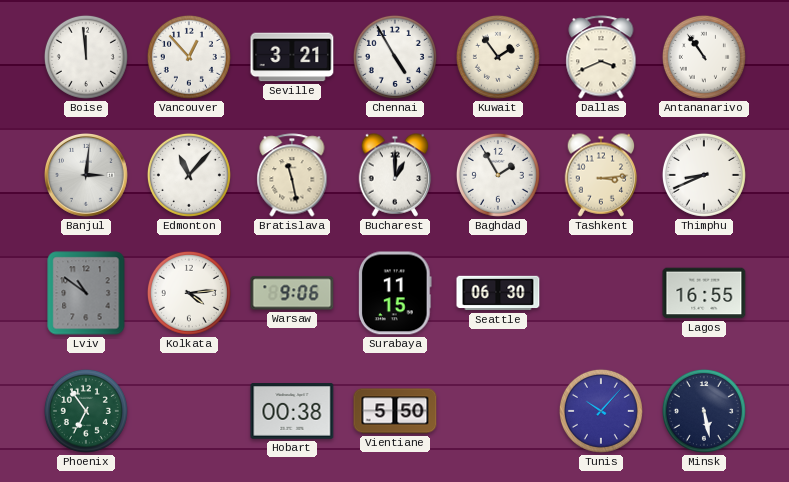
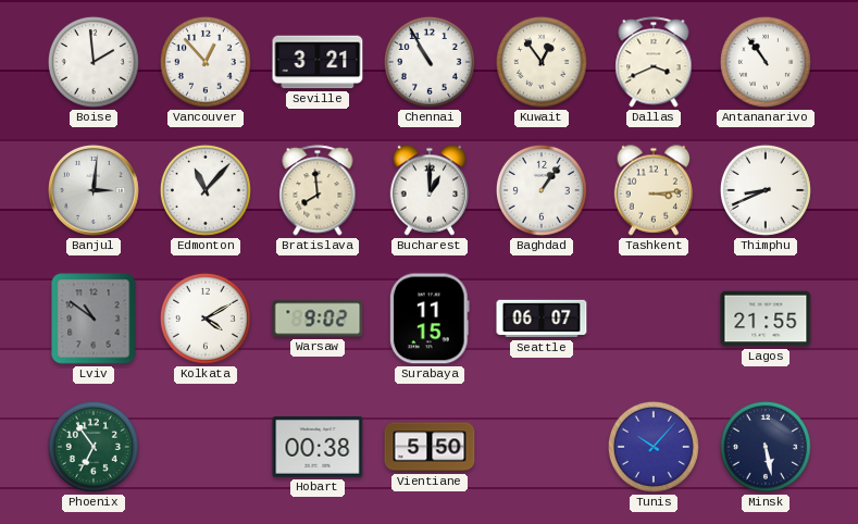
Boise: 11:59 -> 1:59 (94, 62)
Chennai: 4:55 -> 10:55 (430, 62)
Kuwait: 1:54 -> 12:54 (542, 62)
Bratislava: 11:28 -> 7:59 (318, 190)
Baghdad: 1:55 -> 1:06 (542, 190)
Kolkata: 4:14 -> 4:10 (206, 319)
Warsaw: 9:06 -> 9:02 (318, 319)
Seattle: 06:30 -> 06:07 (542, 319)
Lagos: 16:55 -> 21:55 (766, 319)
